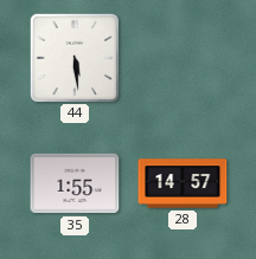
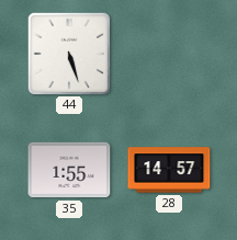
44: 5:29 -> 5:27 (68, 53)
